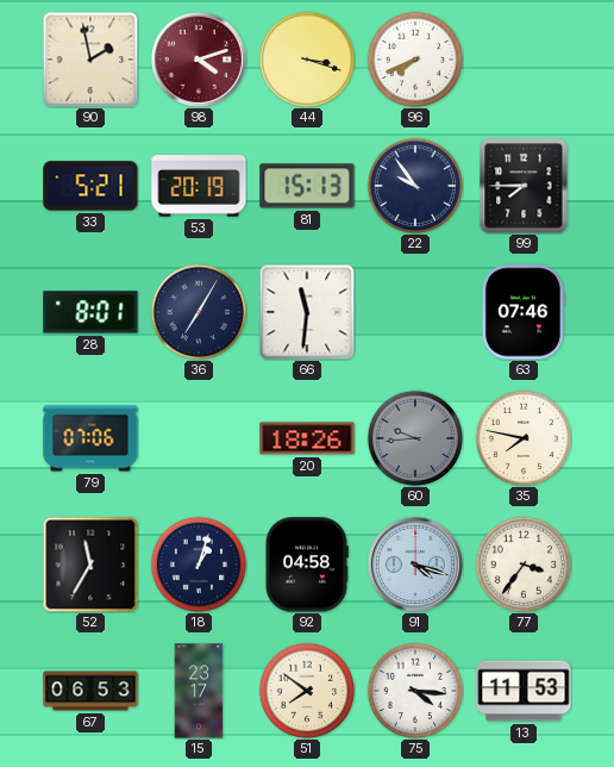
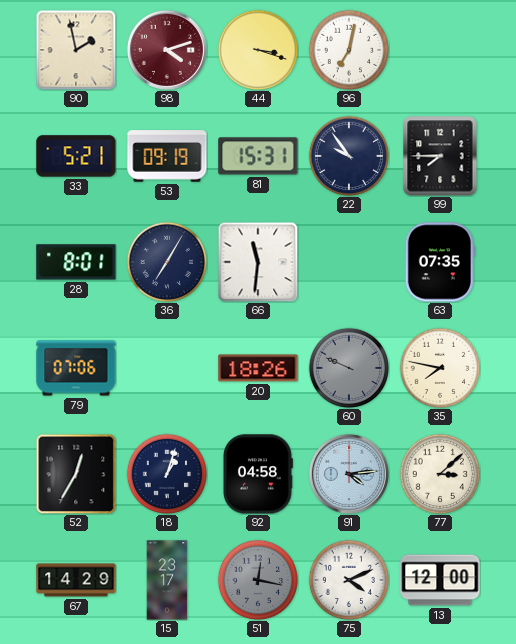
96: 7:41 -> 7:02 (349, 50)
53: 20:19 -> 09:19 (167, 156)
81: 15:13 -> 15:31 (258, 156)
63: 07:46 -> 07:35 (440, 262)
60: 9:44 -> 9:49 (349, 368)
52: 11:35 -> 12:35 (76, 474)
91: 4:18 -> 4:14 (349, 474)
77: 3:36 -> 3:08 (440, 474)
67: 06:53 -> 14:29 (76, 580)
51: 7:51 -> 12:17 (258, 580)
51 dial: cream -> grey (258, 580)
75: 4:16 -> 4:11 (349, 580)
13: 11:53 -> 12:00 (440, 580)
